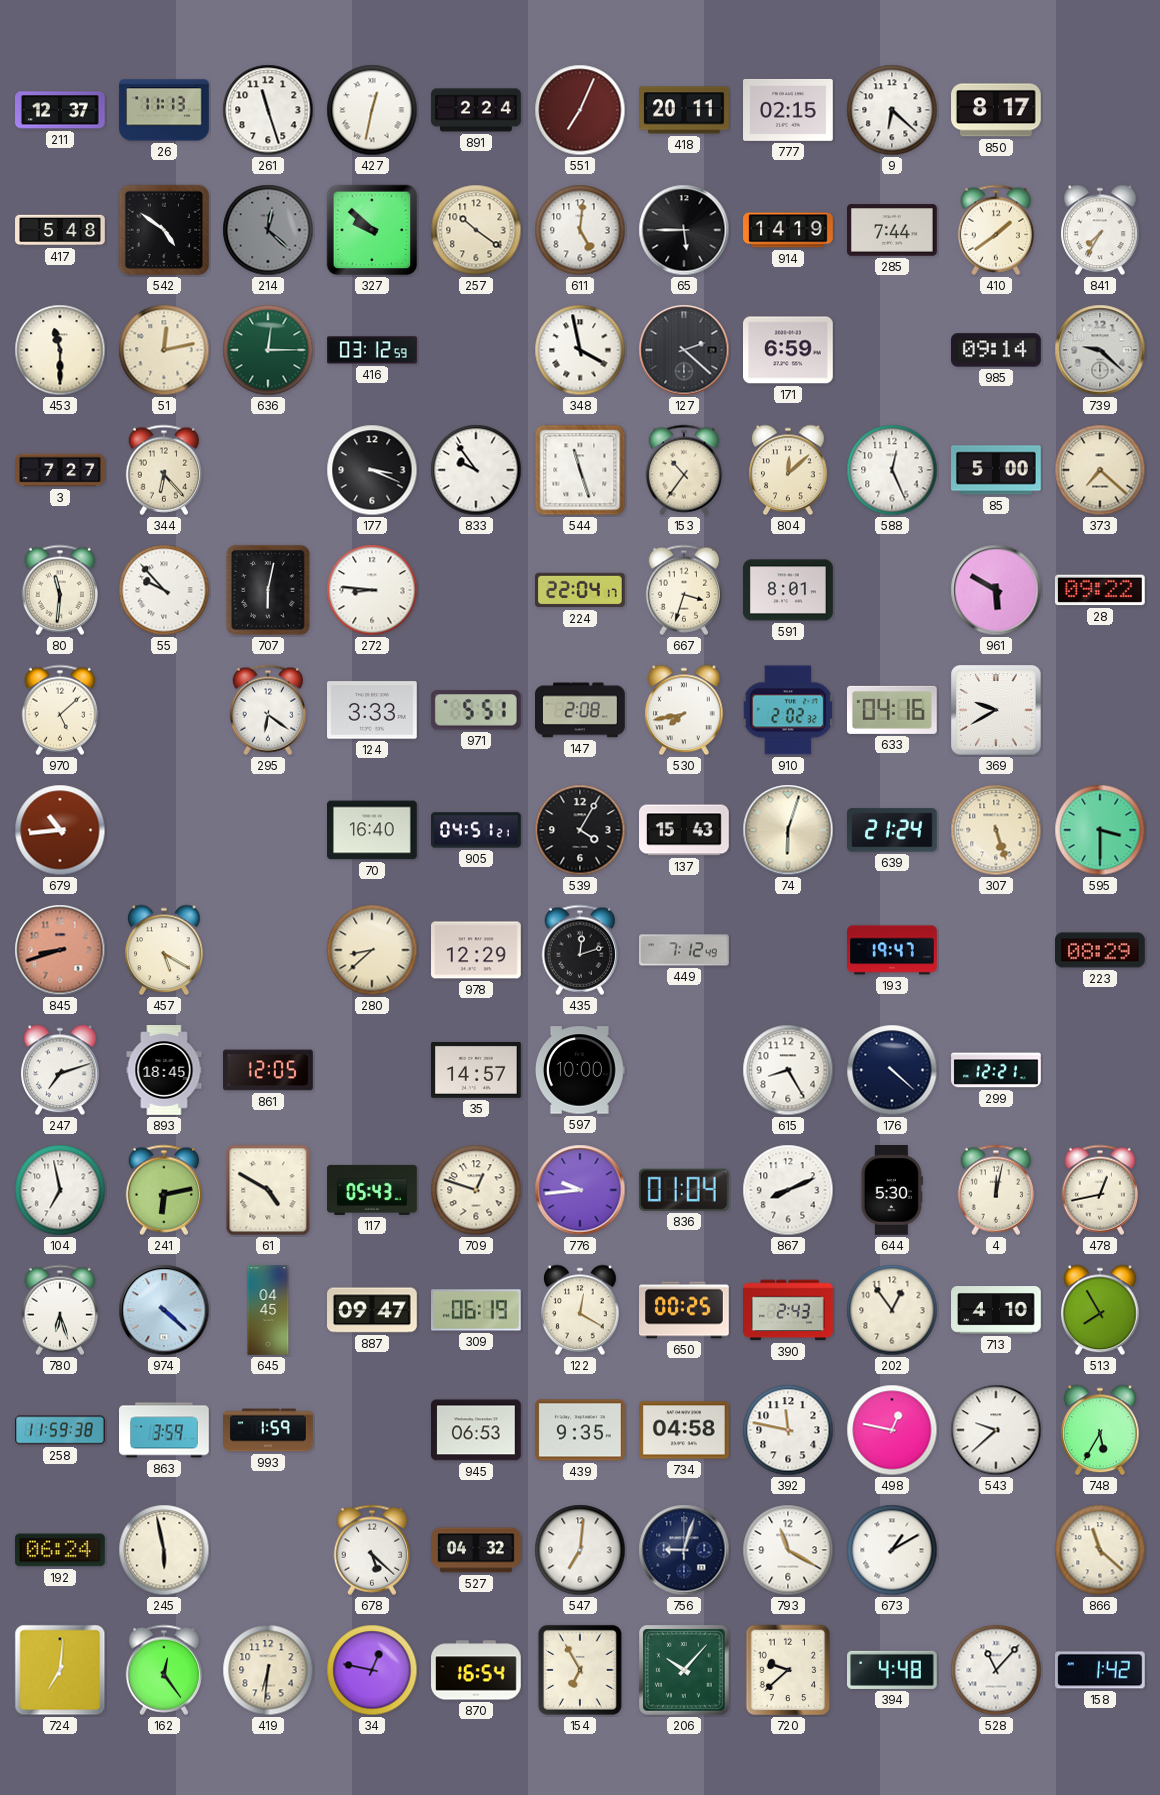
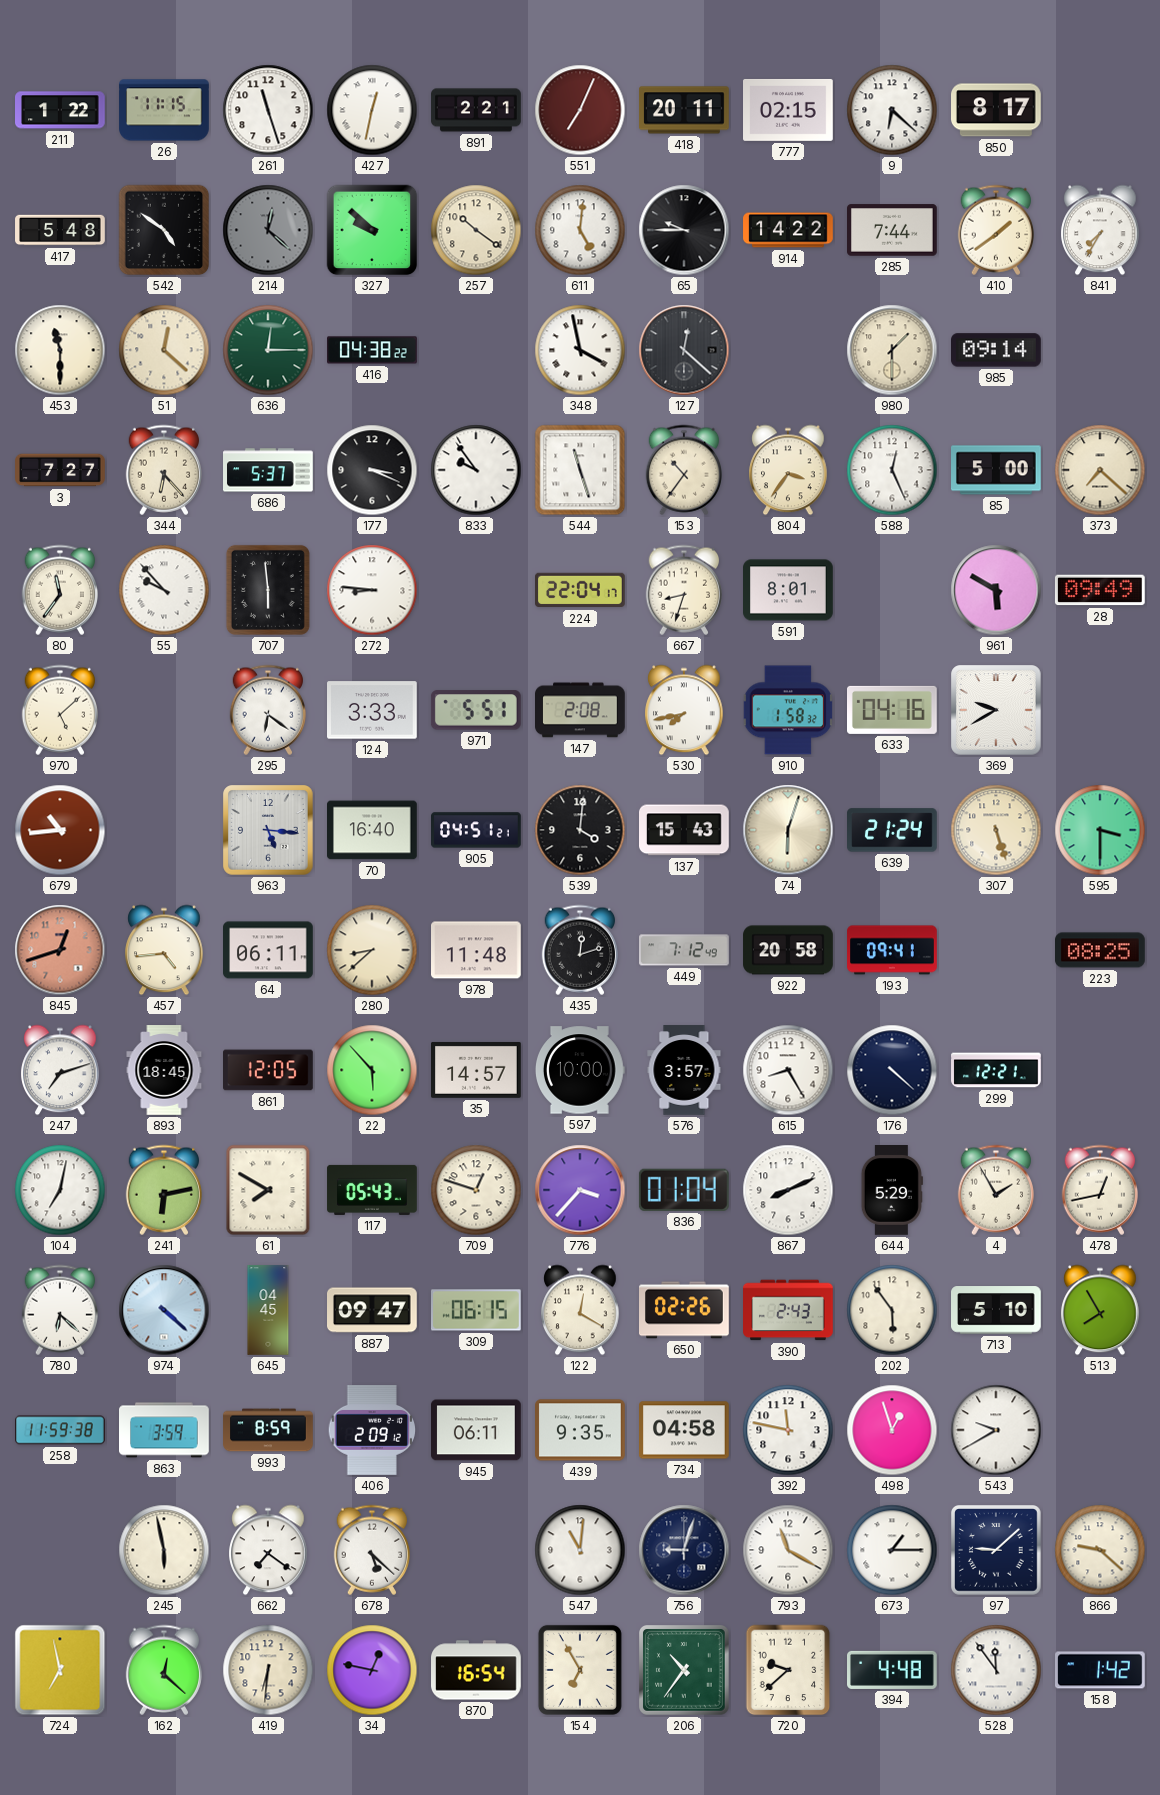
211: 12:37 -> 1:22 (61, 110)
26: 11:13 -> 11:15 (164, 110)
891: 2:24 -> 2:21 (476, 110)
65: 5:45 -> 9:45 (684, 230)
914: 14:19 -> 14:22 (788, 230)
51: 12:13 -> 12:22 (164, 350)
416: 03:12 -> 04:38 (372, 350)
127: 2:22 -> 12:22 (684, 350)
171: 6:59 -> none (789, 350)
980: none -> 1:30 (892, 350)
739: 9:22 -> none (1100, 350)
686: none -> 5:37 (269, 470)
804: 12:08 -> 3:36 (788, 470)
80: 11:31 -> 11:36 (59, 590)
707: 6:02 -> 5:59 (268, 590)
667: 3:33 -> 8:33 (683, 590)
28: 09:22 -> 09:49 (1100, 590)
910: 2:02 -> 1:58 (787, 710)
963: none -> 5:16 (268, 830)
539: 4:05 -> 4:01 (580, 830)
845: 8:42 -> 12:42 (60, 950)
457: 5:20 -> 4:44 (164, 950)
64: none -> 06:11 (268, 950)
978: 12:29 -> 11:48 (477, 950)
922: none -> 20:58 (788, 950)
193: 19:47 -> 09:41 (892, 950)
223: 08:29 -> 08:25 (1101, 950)
22: none -> 5:53 (372, 1070)
576: none -> 3:57 (684, 1070)
104: 6:58 -> 7:02 (60, 1190)
61: 4:50 -> 7:50 (268, 1190)
776: 9:44 -> 3:37 (580, 1190)
644: 5:30 -> 5:29 (892, 1191)
4: 12:02 -> 1:55 (995, 1190)
780: 6:27 -> 6:22 (59, 1310)
309: 06:19 -> 06:15 (477, 1310)
650: 00:25 -> 02:26 (685, 1310)
202: 12:54 -> 5:54 (892, 1310)
713: 4:10 -> 5:10 (997, 1310)
993: 1:59 -> 8:59 (268, 1430)
406: none -> 2:09 (371, 1431)
945: 06:53 -> 06:11 (477, 1430)
498: 12:47 -> 12:57 (892, 1430)
543: 9:38 -> 9:40 (996, 1430)
748: 5:35 -> none (1100, 1430)
192: 06:24 -> none (61, 1550)
662: none -> 7:21 (268, 1550)
527: 04:32 -> none (476, 1550)
547: 7:01 -> 11:01 (580, 1550)
673: 1:10 -> 1:15 (892, 1550)
97: none -> 9:08 (997, 1551)
866: 11:22 -> 9:22 (1100, 1550)
724: 7:01 -> 6:58 (60, 1670)
162: 12:24 -> 12:22 (163, 1670)
206: 10:07 -> 10:36 (685, 1671)
528: 11:07 -> 11:54 (996, 1670)
